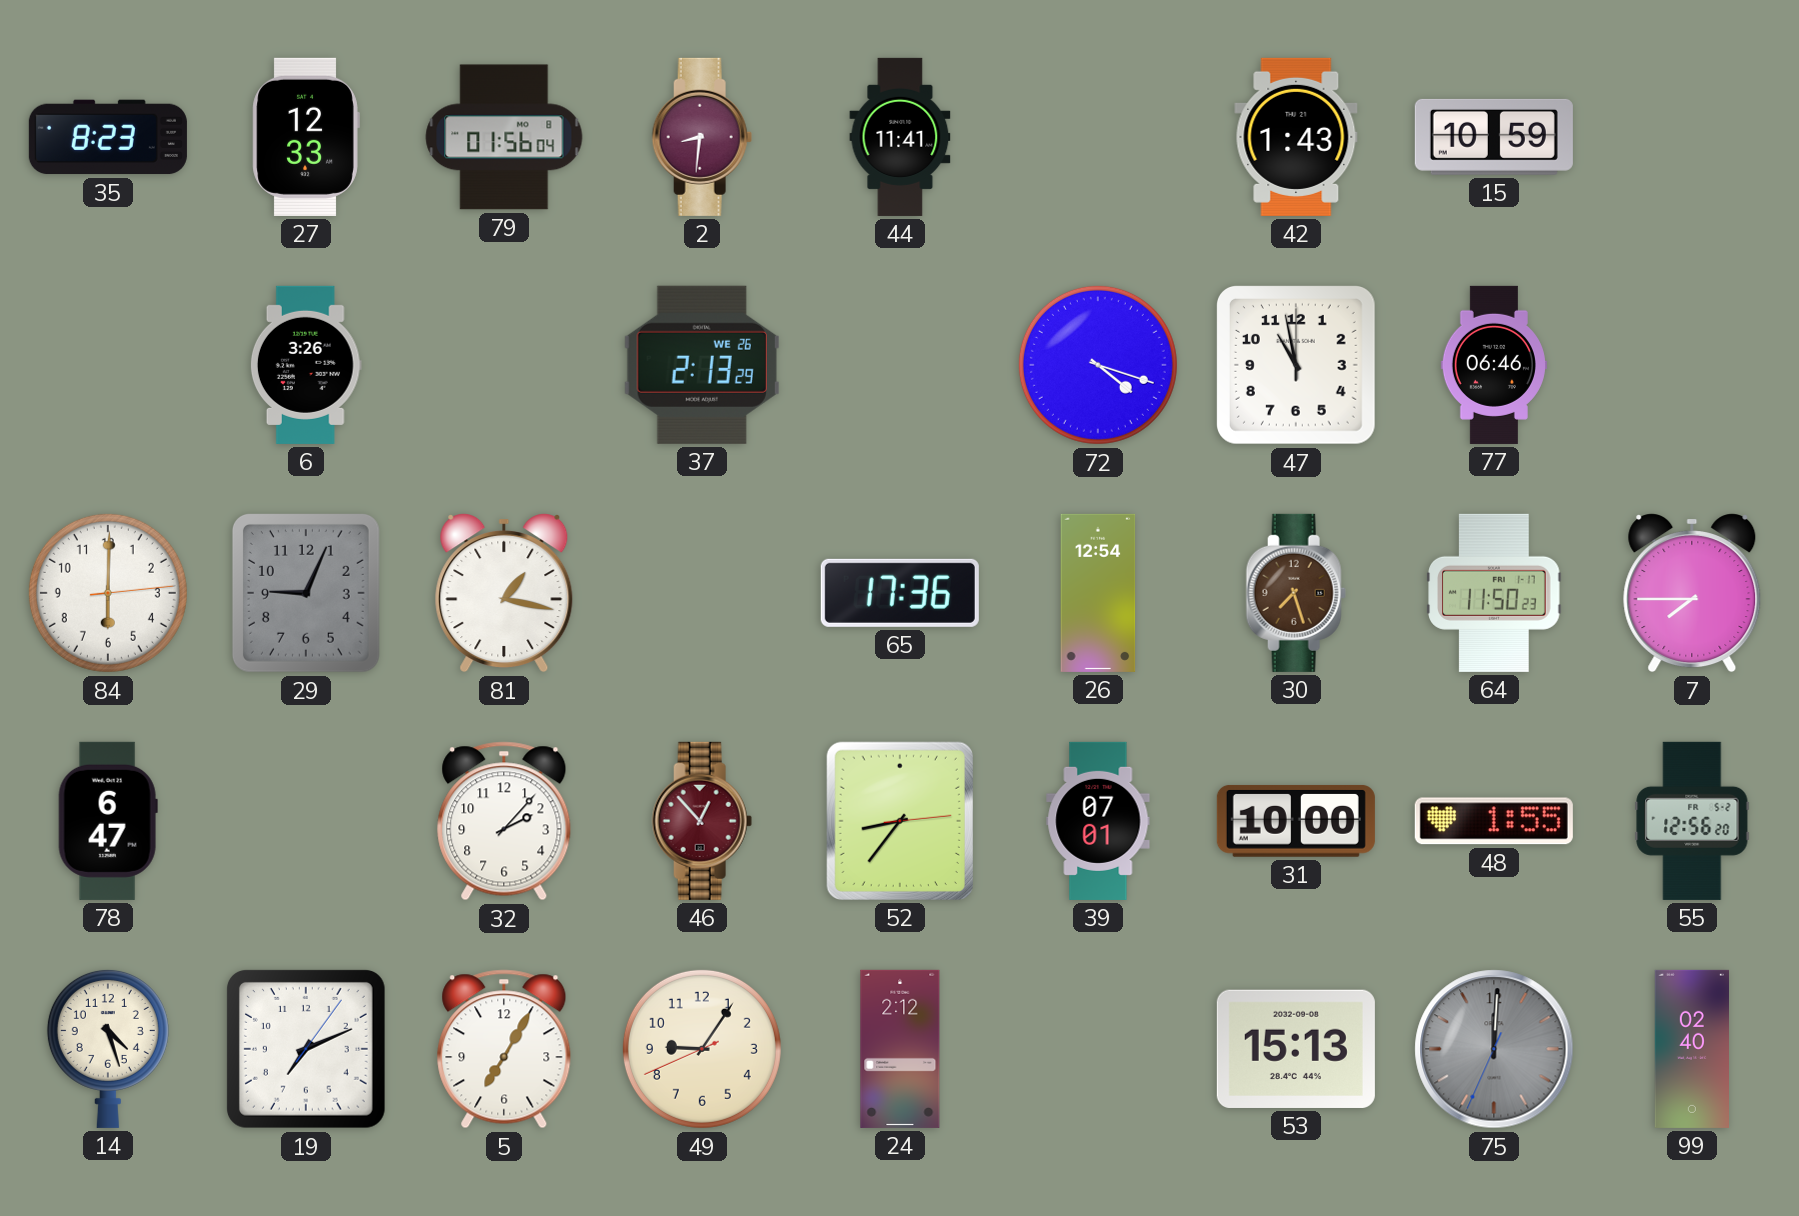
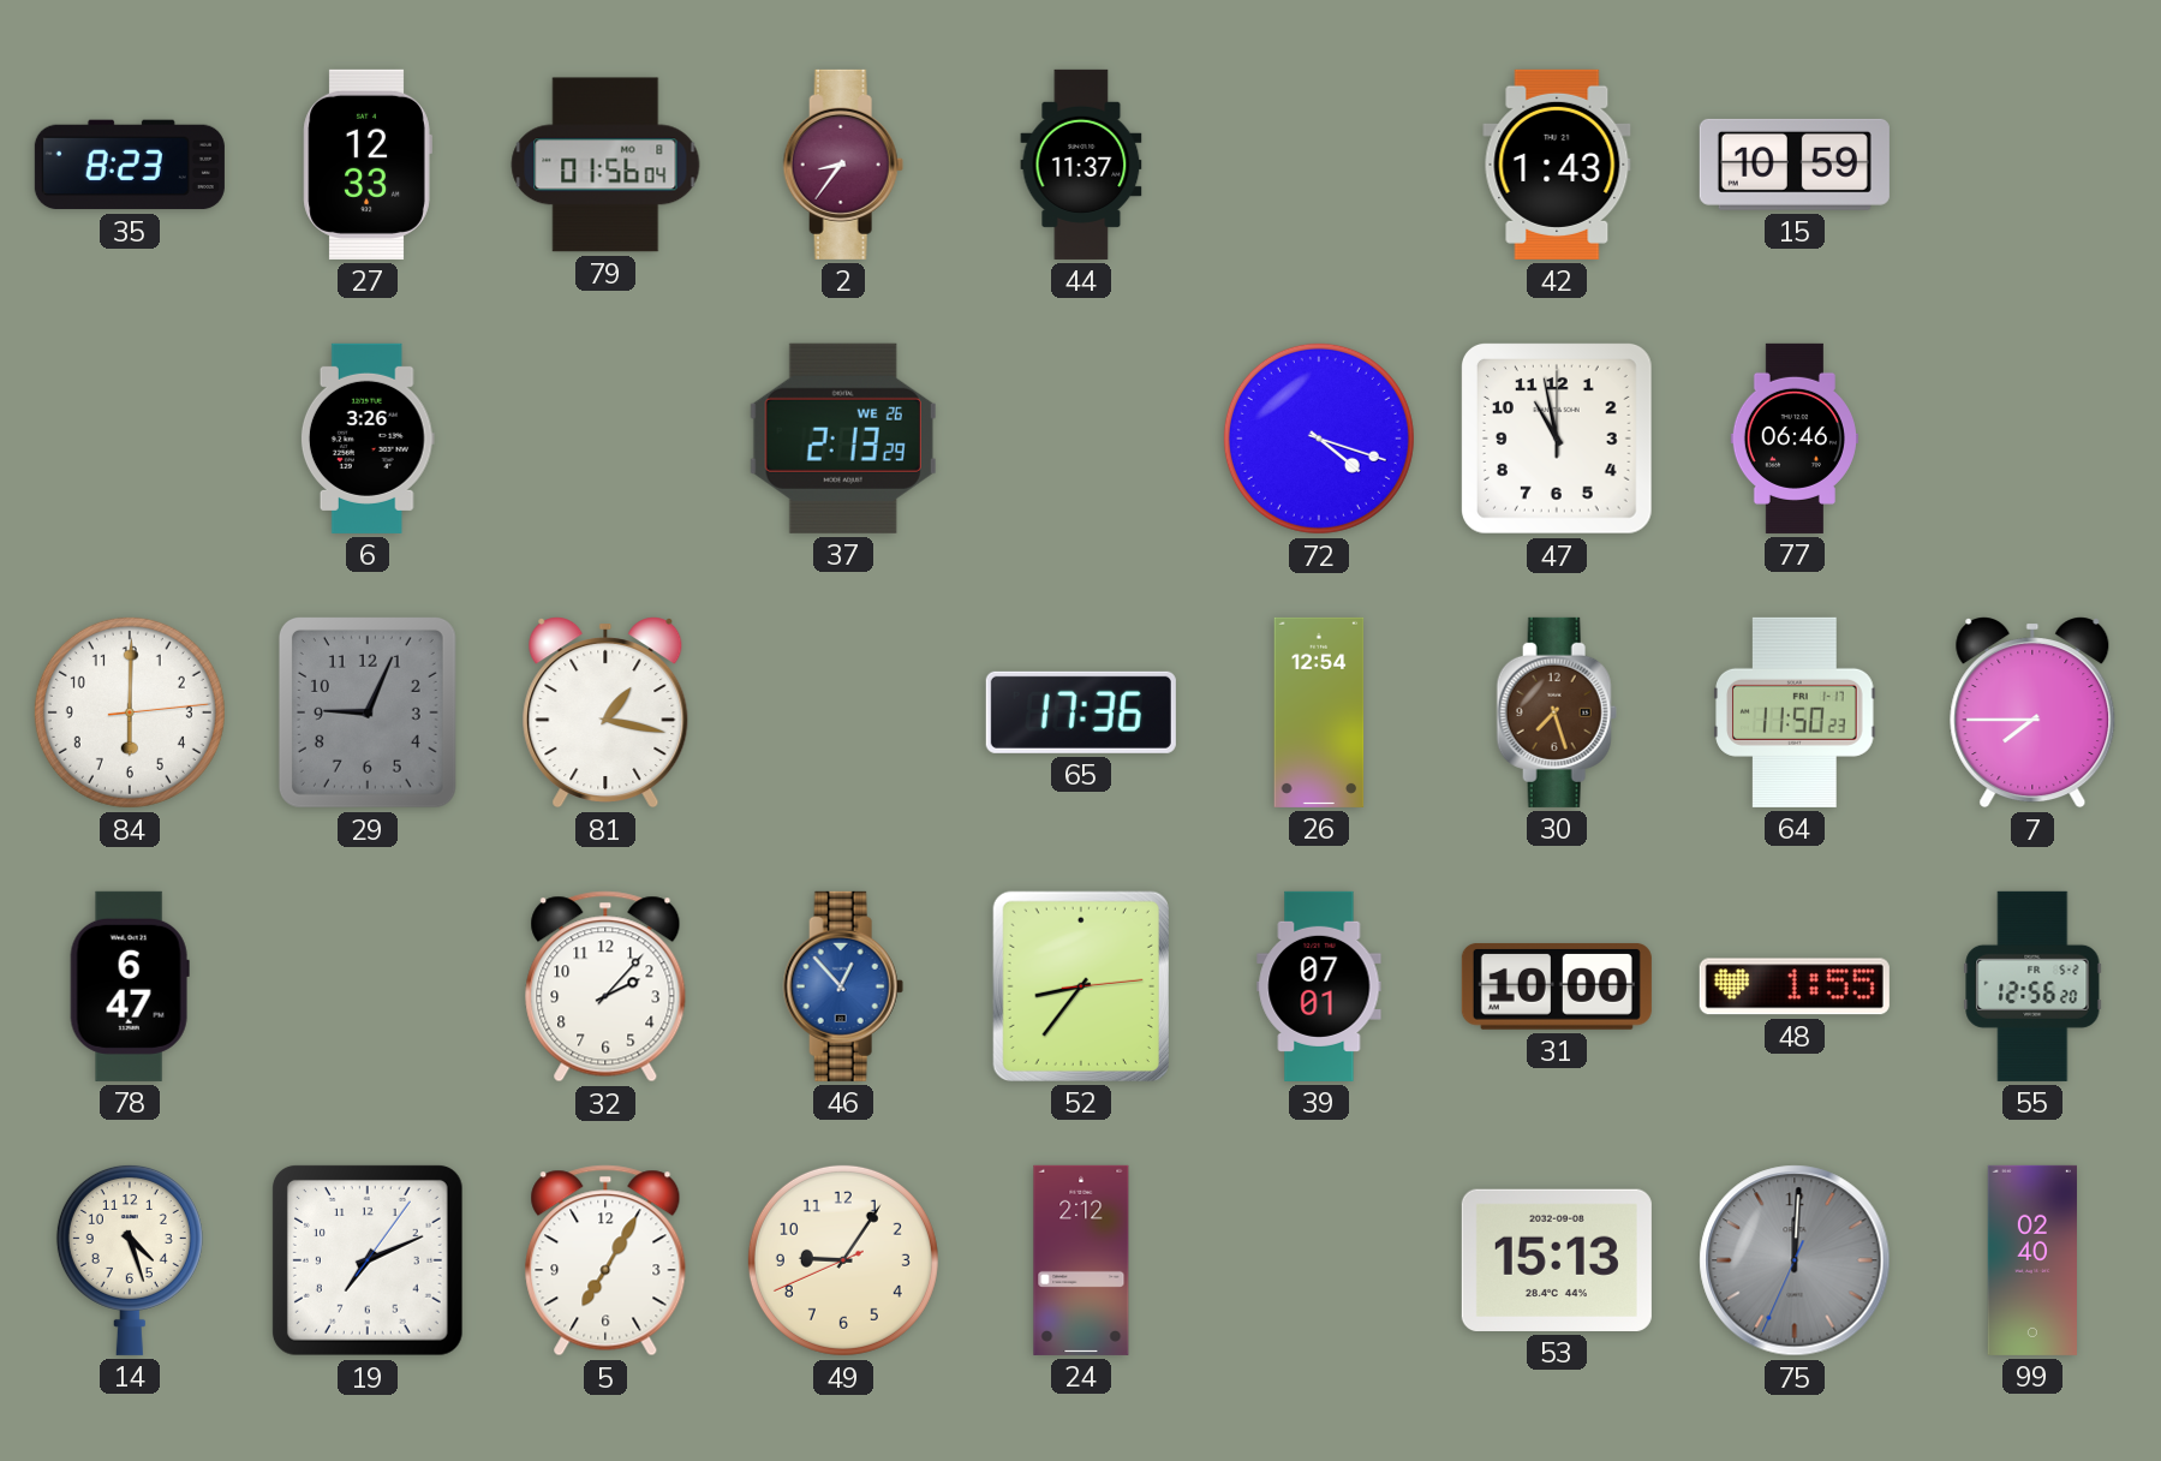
2: 8:31 -> 8:36 (843, 165)
44: 11:41 -> 11:37 (1081, 165)
46 dial: burgundy -> blue (843, 986)
